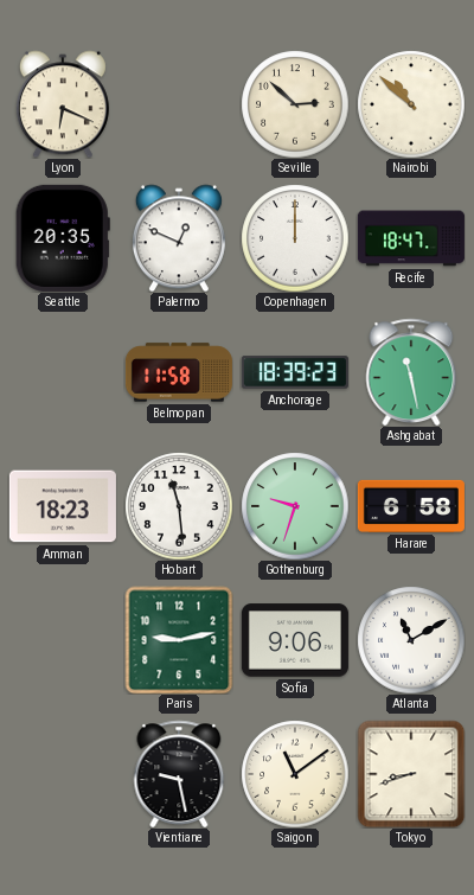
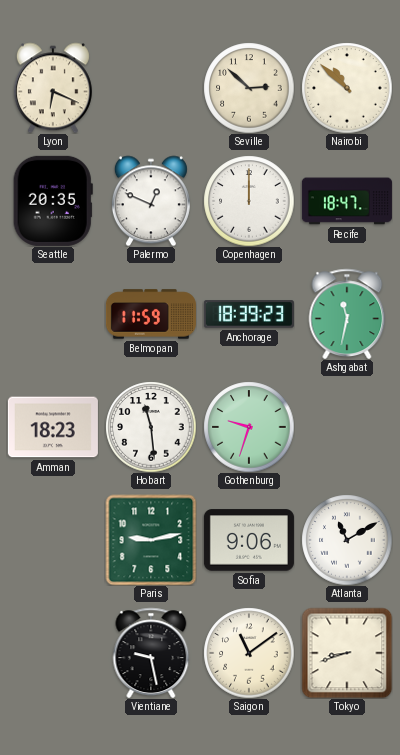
Belmopan: 11:58 -> 11:59 (151, 314)
Ashgabat: 11:28 -> 11:32 (347, 314)
Harare: 6:58 -> none (411, 506)
